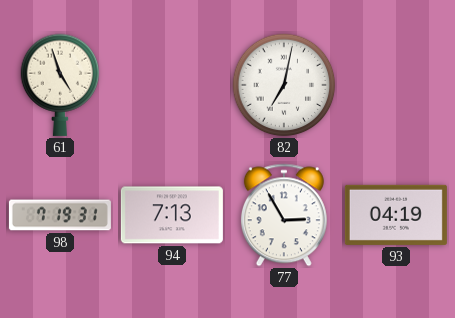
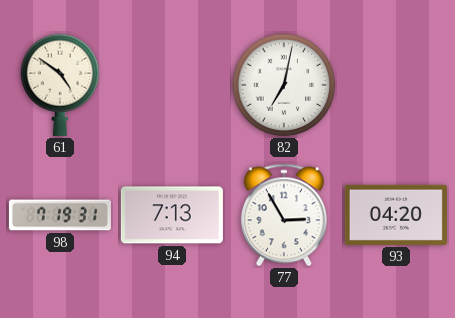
61: 4:57 -> 4:51 (60, 85)
93: 04:19 -> 04:20 (396, 215)
